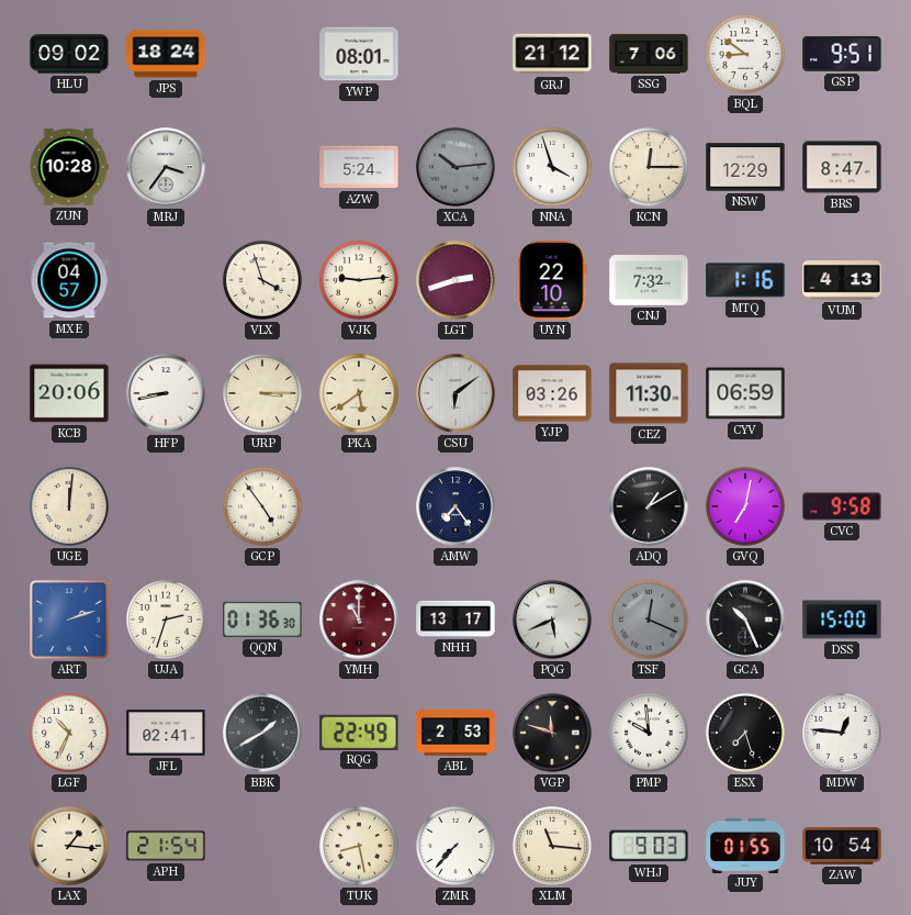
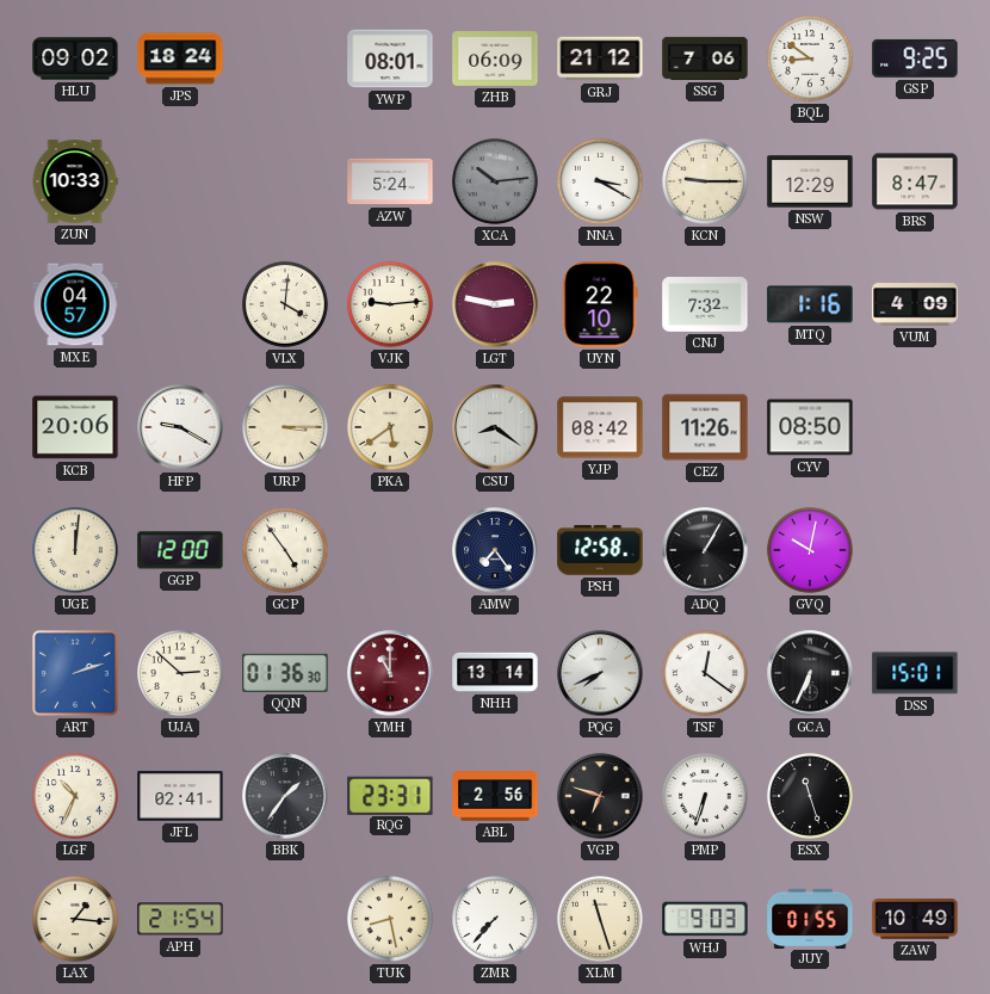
ZHB: none -> 06:09 (495, 58)
GSP: 9:51 -> 9:25 (915, 58)
ZUN: 10:28 -> 10:33 (75, 181)
MRJ: 3:36 -> none (166, 167)
NNA: 3:57 -> 3:20 (600, 181)
KCN: 12:15 -> 9:15 (705, 181)
VLX: 3:57 -> 4:01 (285, 304)
LGT: 2:42 -> 2:47 (495, 304)
VUM: 4:13 -> 4:09 (915, 304)
HFP: 8:43 -> 9:20 (180, 427)
CSU: 6:09 -> 8:21 (495, 427)
YJP: 03:26 -> 08:42 (600, 427)
CEZ: 11:30 -> 11:26 (705, 427)
CYV: 06:59 -> 08:50 (810, 427)
GGP: none -> 12:00 (180, 550)
PSH: none -> 12:58 (600, 551)
ADQ: 1:10 -> 1:05 (705, 550)
GVQ: 7:02 -> 10:02 (810, 550)
CVC: 9:58 -> none (842, 506)
UJA: 2:33 -> 2:52 (180, 673)
NHH: 13:17 -> 13:14 (495, 672)
PQG: 5:41 -> 7:41 (600, 673)
TSF: 12:19 -> 12:21 (705, 673)
TSF dial: grey -> white (705, 673)
GCA: 10:26 -> 6:34 (810, 673)
DSS: 15:00 -> 15:01 (915, 673)
BBK: 1:40 -> 1:36 (285, 796)
RQG: 22:49 -> 23:31 (390, 795)
ABL: 2:53 -> 2:56 (495, 796)
VGP: 11:48 -> 6:48 (600, 796)
PMP: 9:59 -> 6:33 (705, 796)
ESX: 7:27 -> 11:27 (810, 796)
MDW: 12:46 -> none (842, 733)
XLM: 11:16 -> 11:27 (600, 919)
ZAW: 10:54 -> 10:49 (915, 919)
